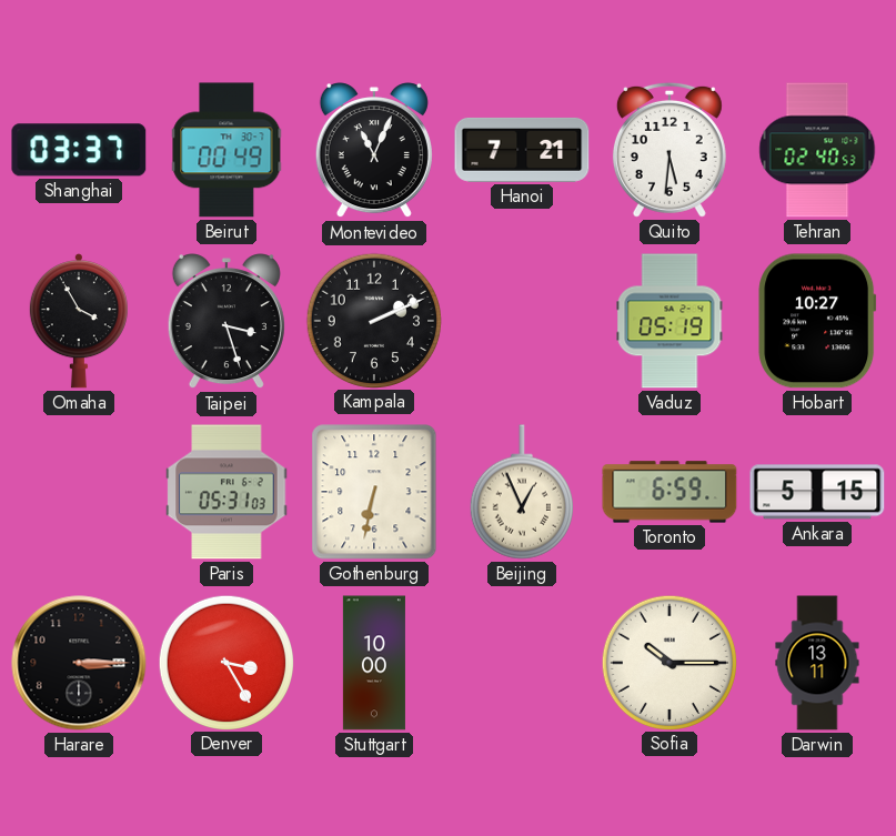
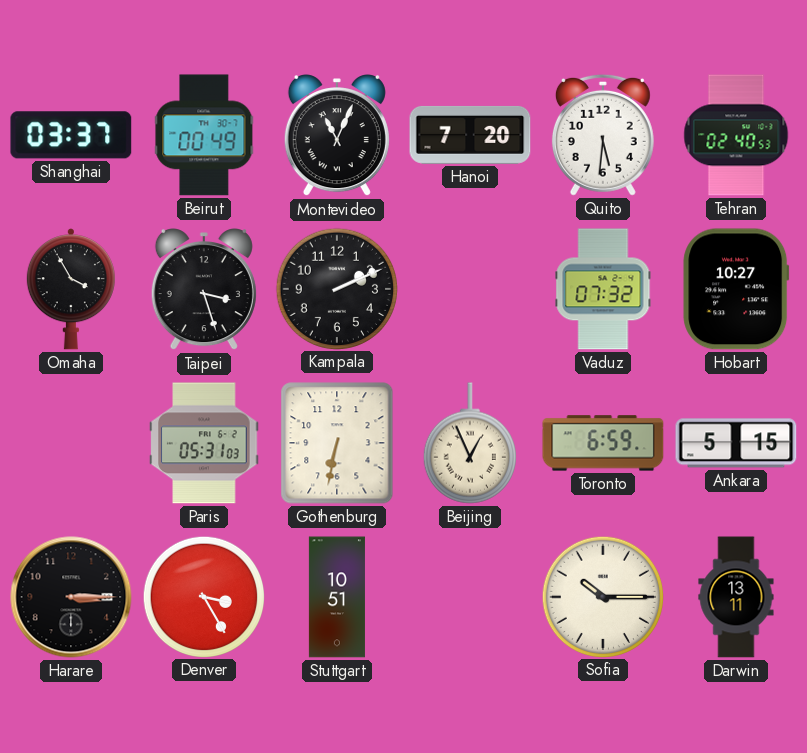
Hanoi: 7:21 -> 7:20 (470, 135)
Vaduz: 05:19 -> 07:32 (603, 289)
Stuttgart: 10:00 -> 10:51 (337, 597)
